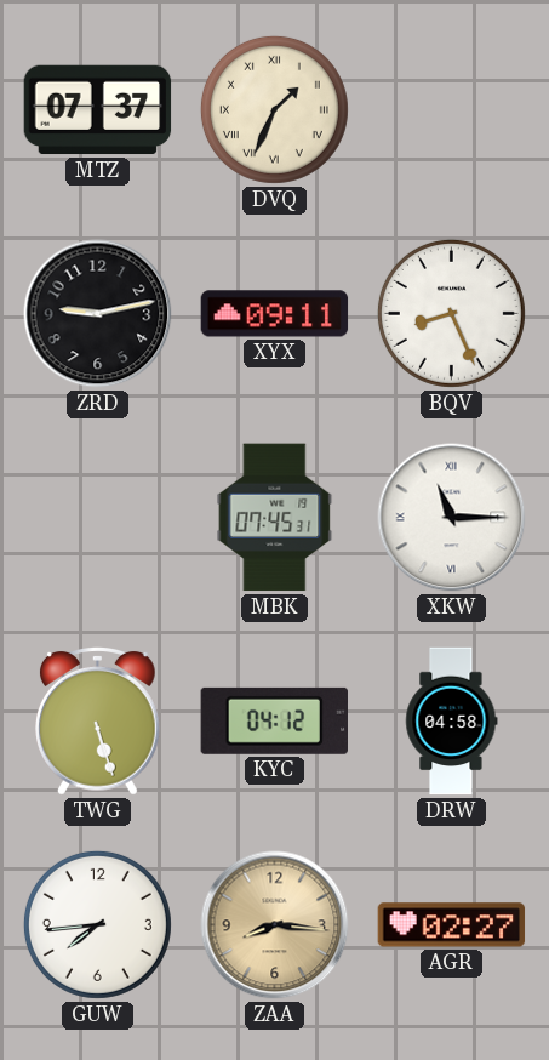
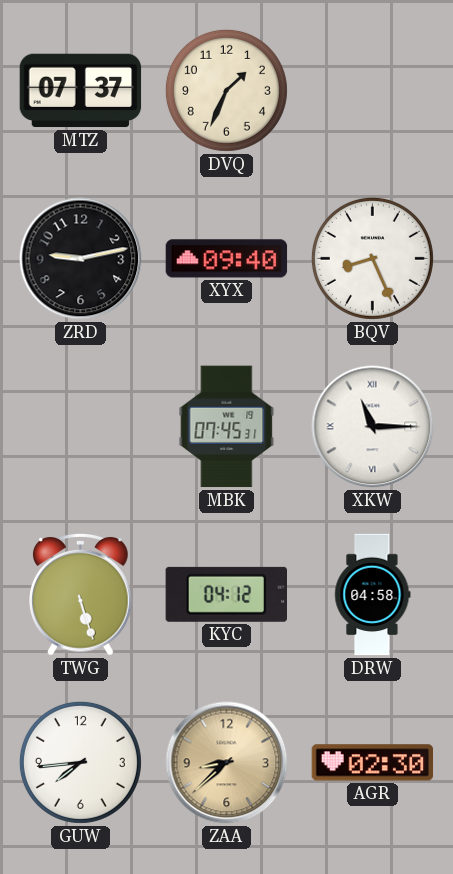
DVQ numerals: Roman -> Arabic (226, 90)
XYX: 09:11 -> 09:40 (227, 259)
ZAA: 8:16 -> 8:38 (227, 763)
AGR: 02:27 -> 02:30 (373, 763)
